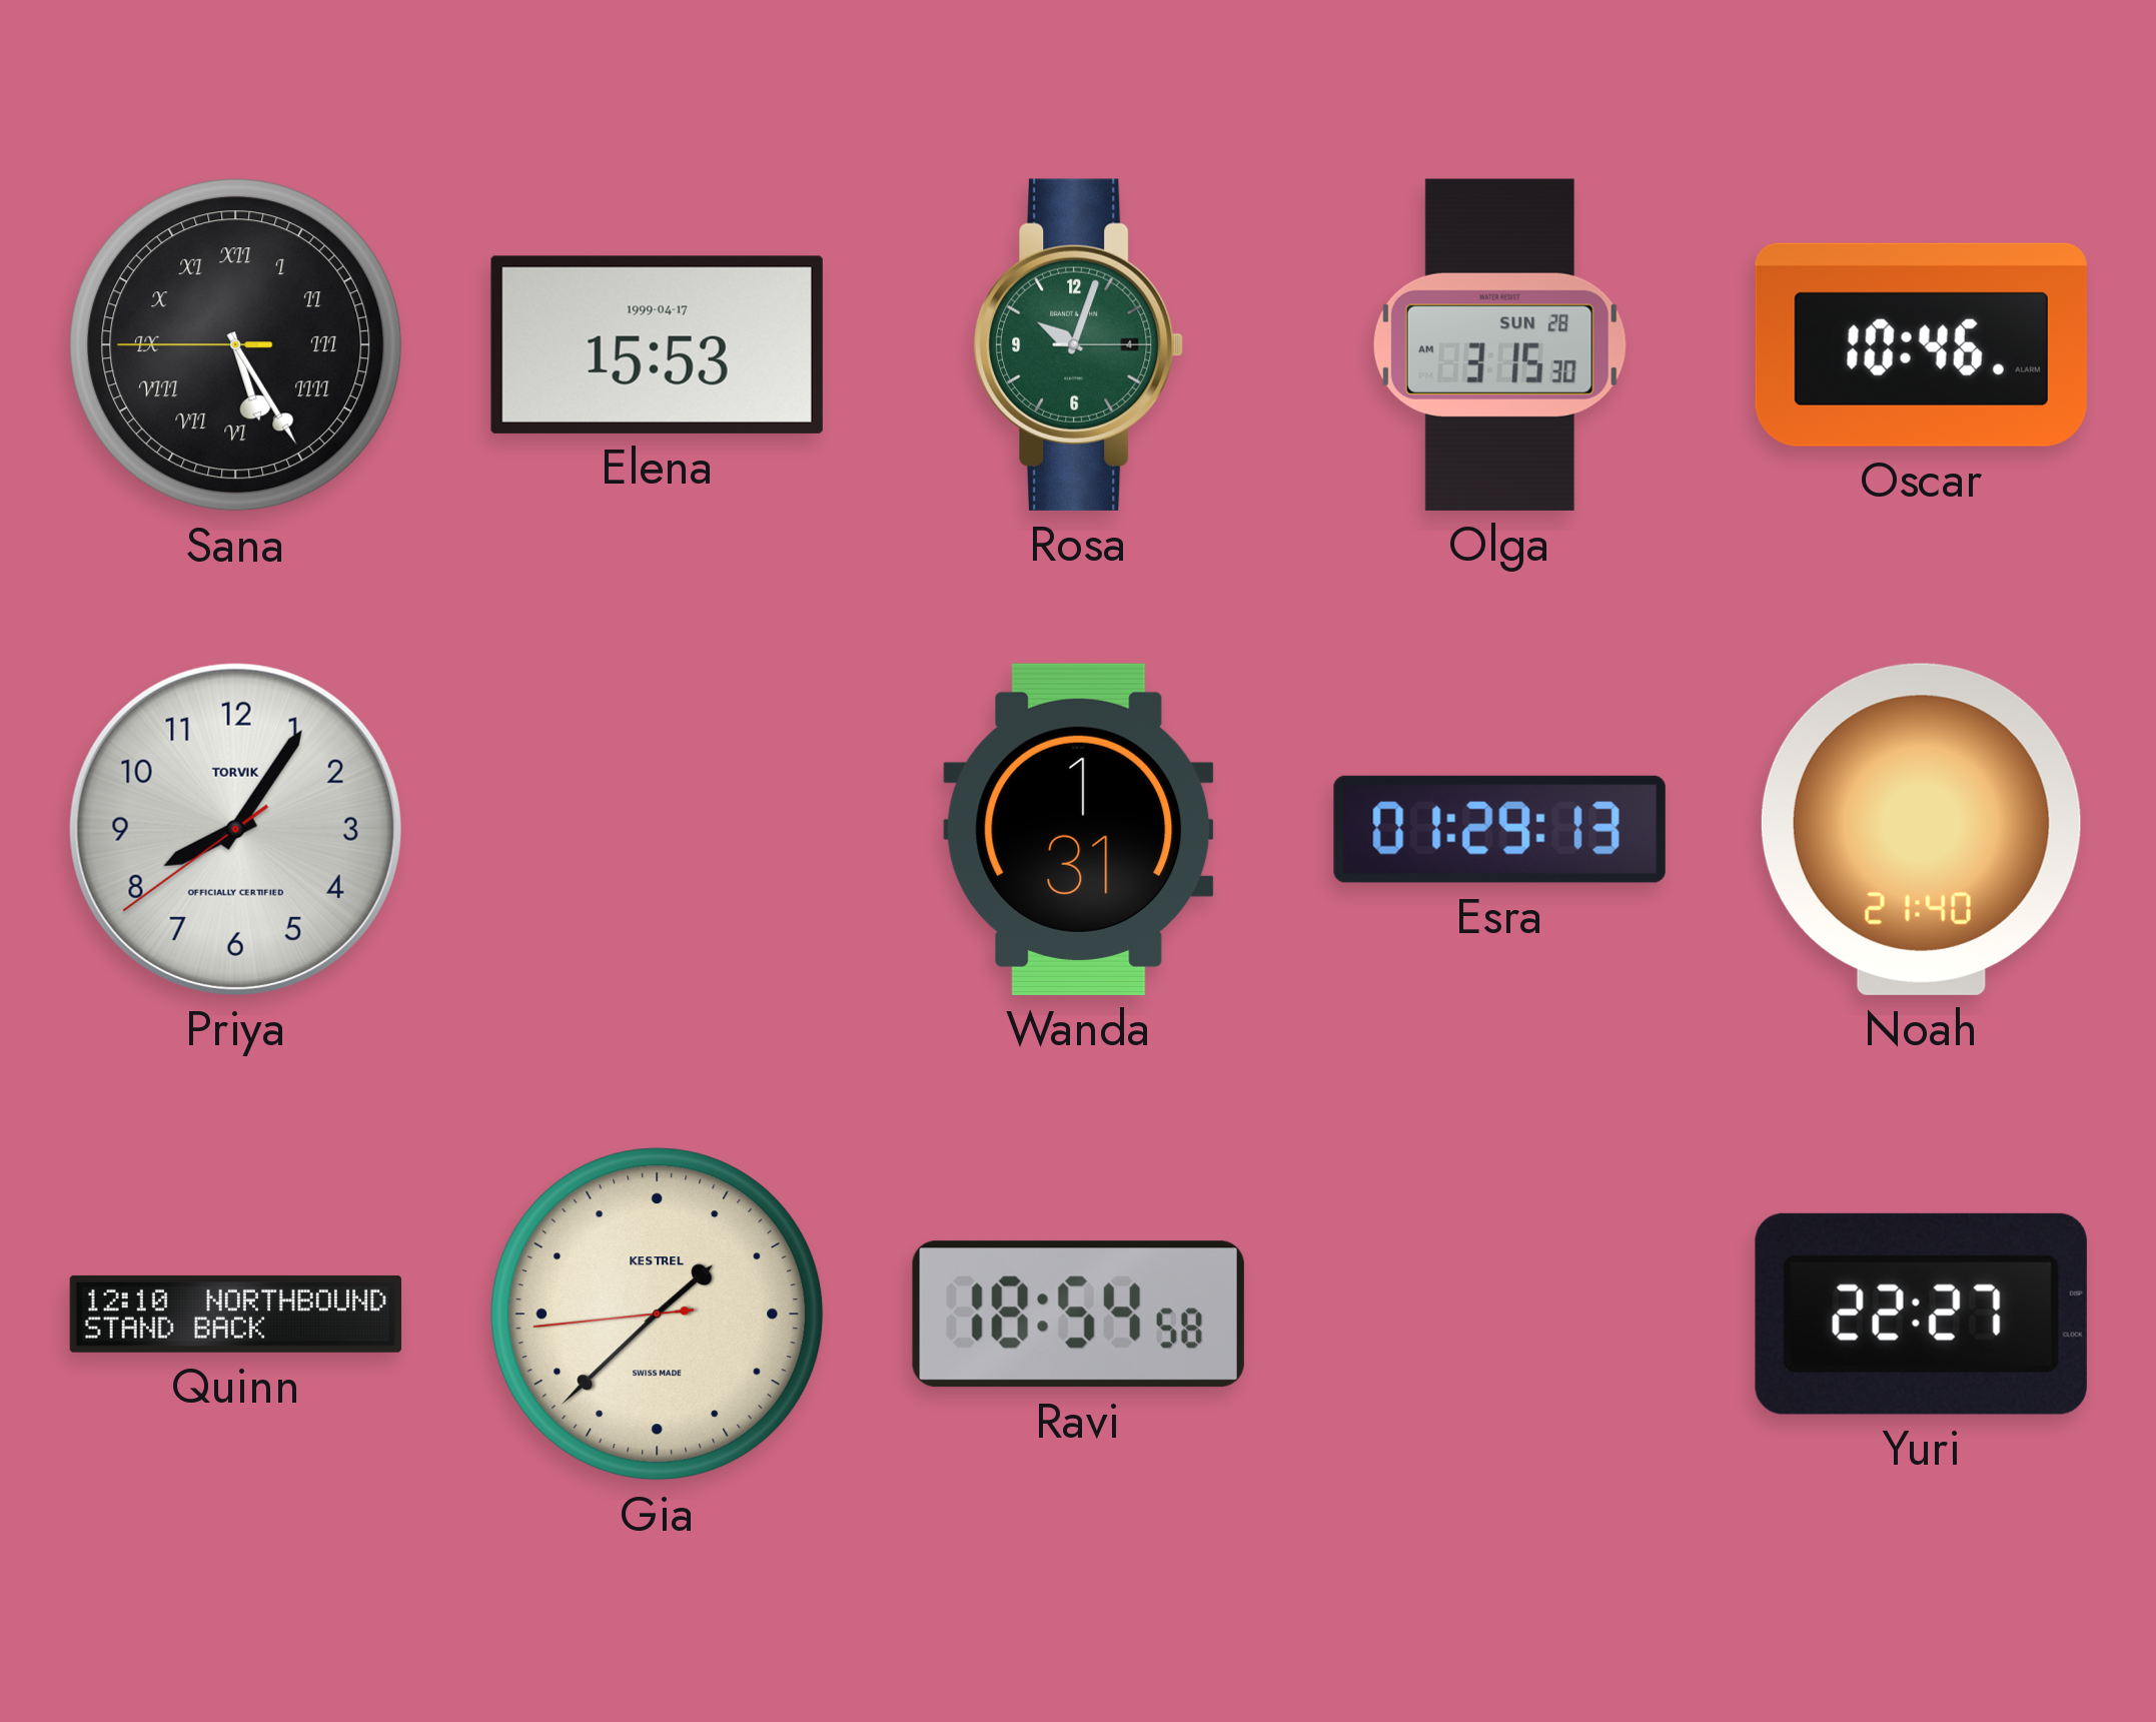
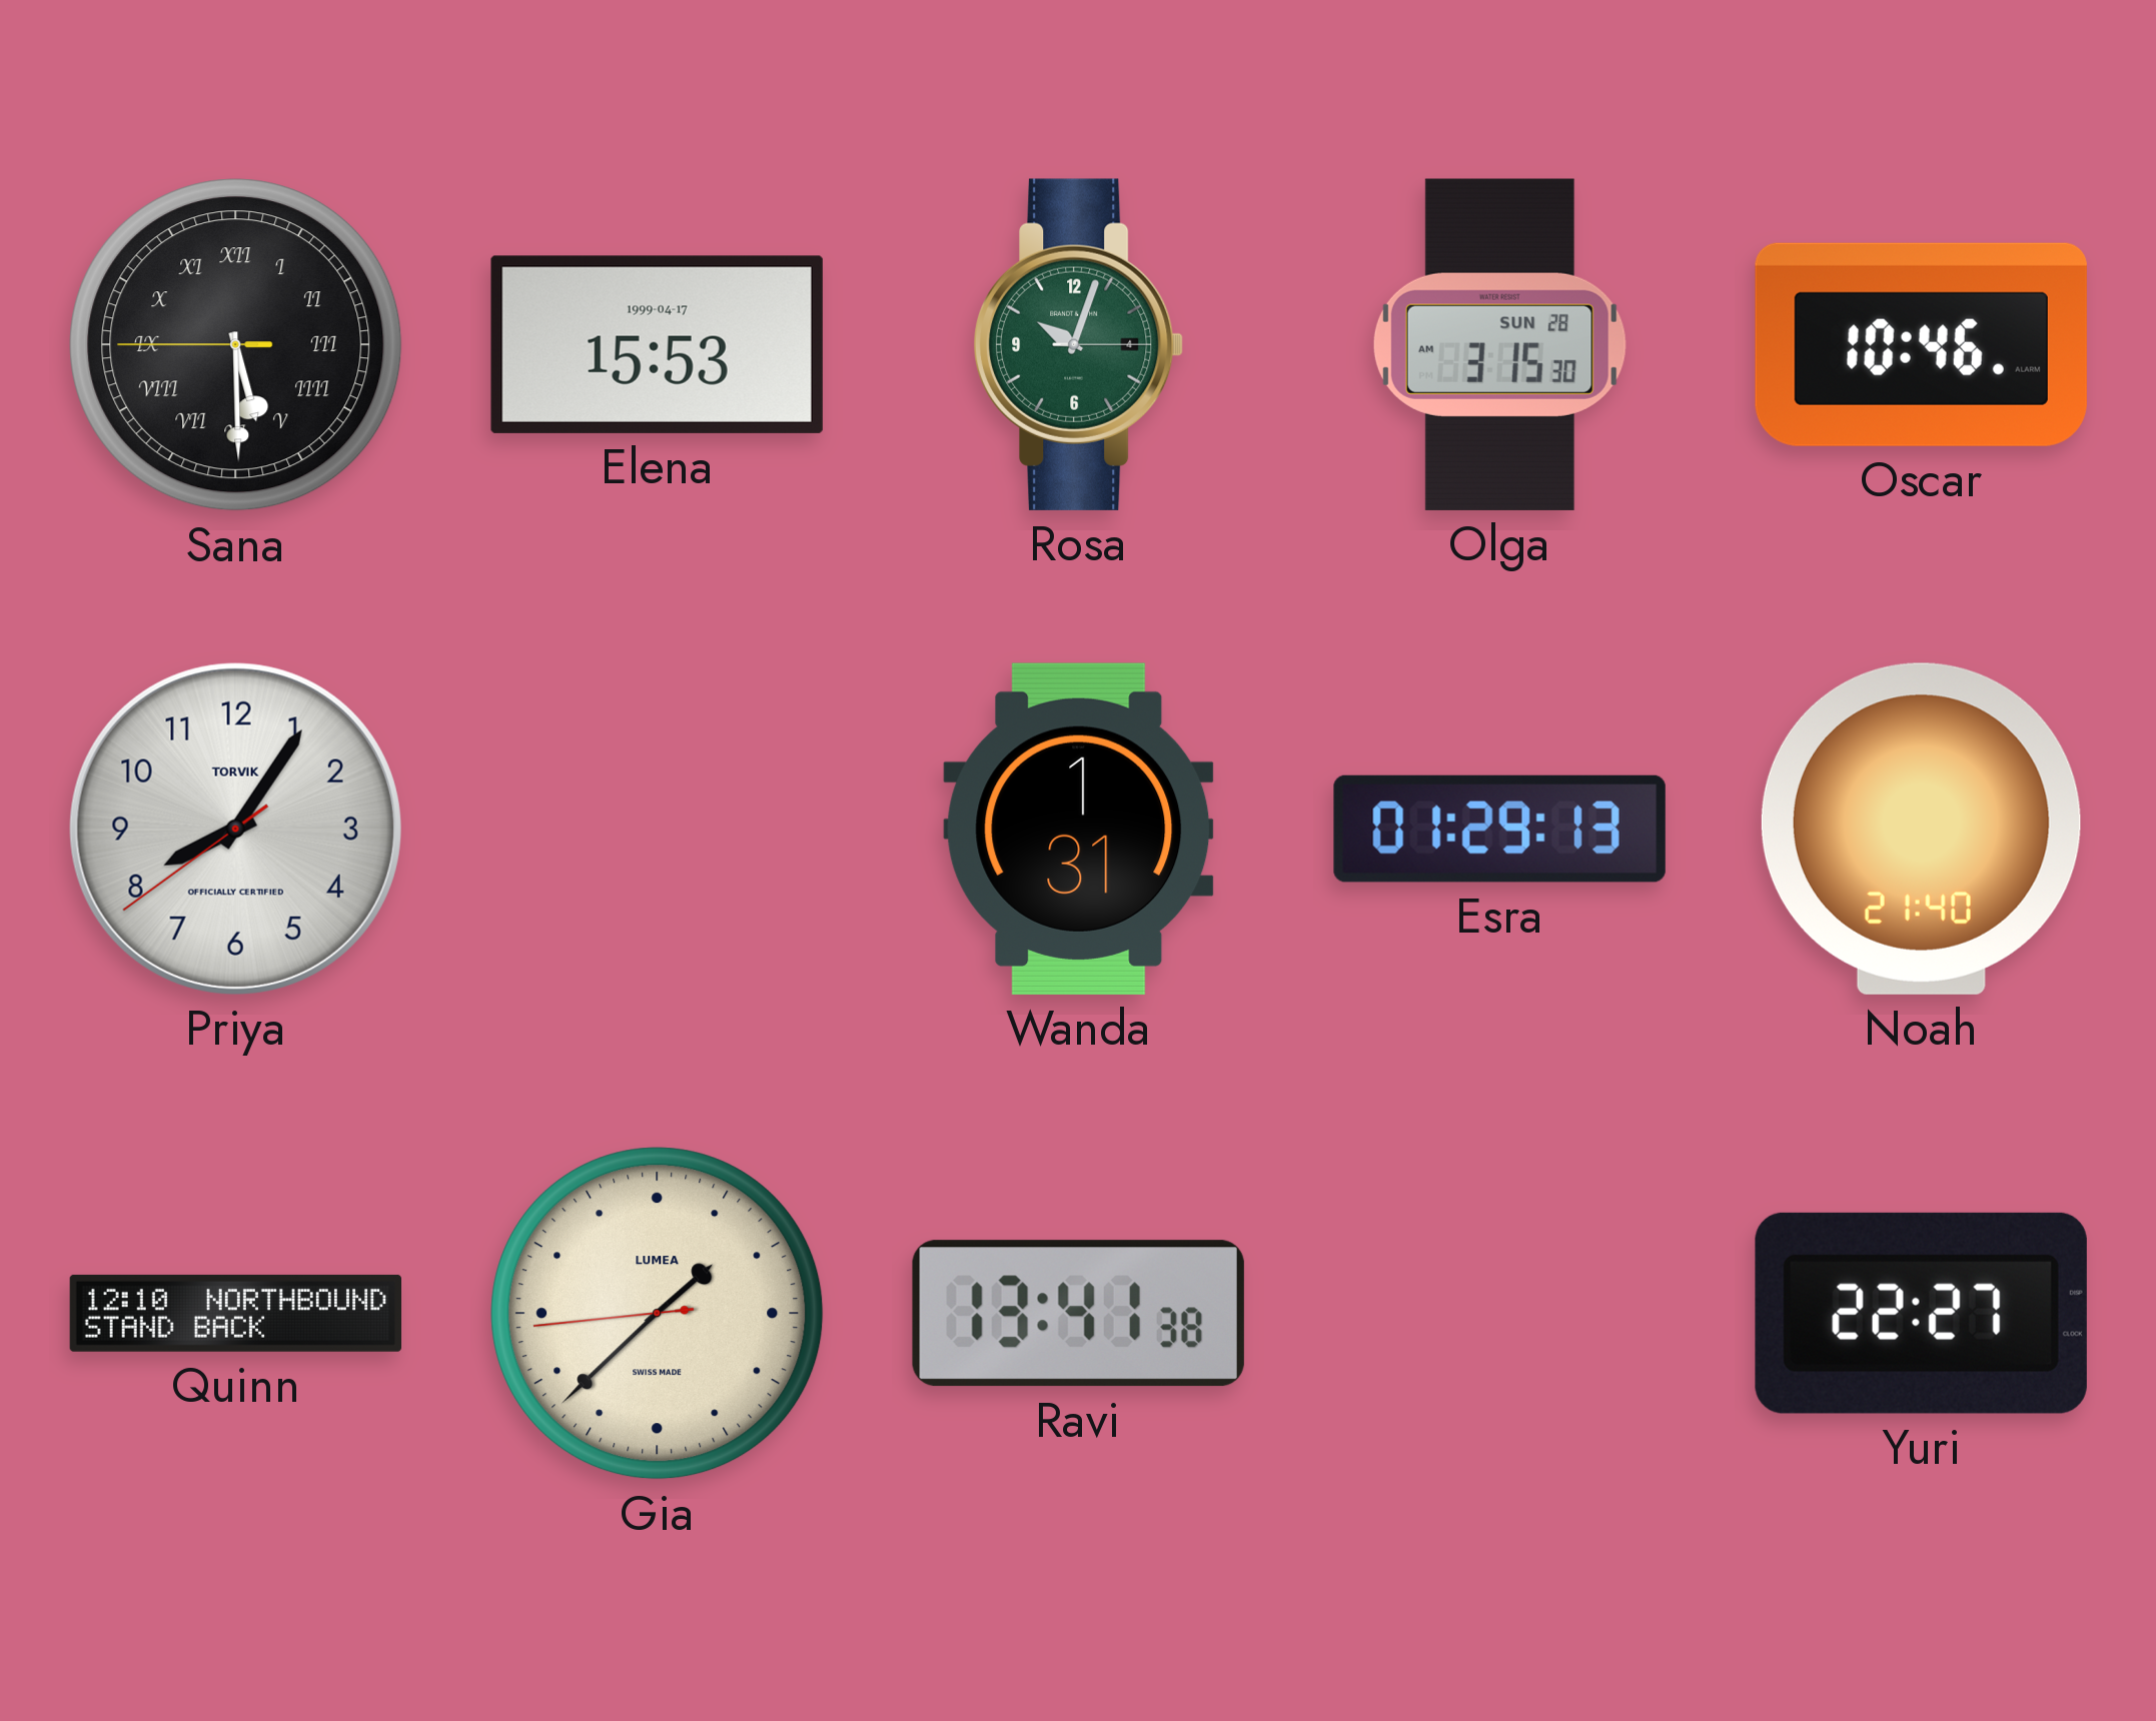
Sana: 5:24 -> 5:29 (236, 345)
Gia brand: KESTREL -> LUMEA (658, 1314)
Ravi: 18:54 -> 13:41 (1078, 1314)
